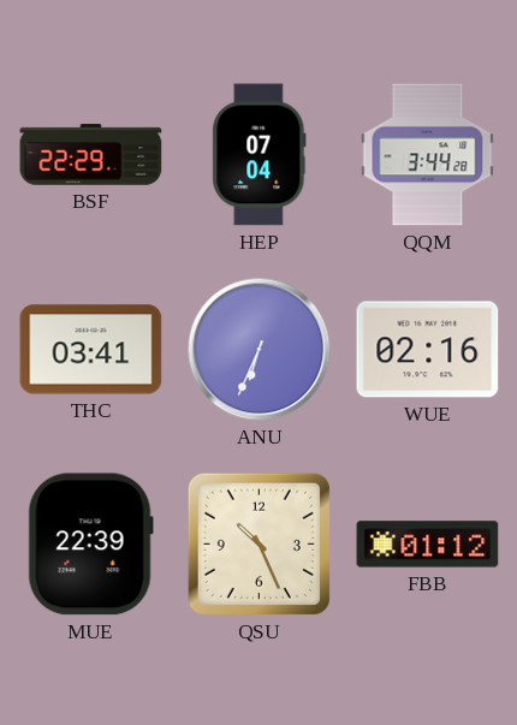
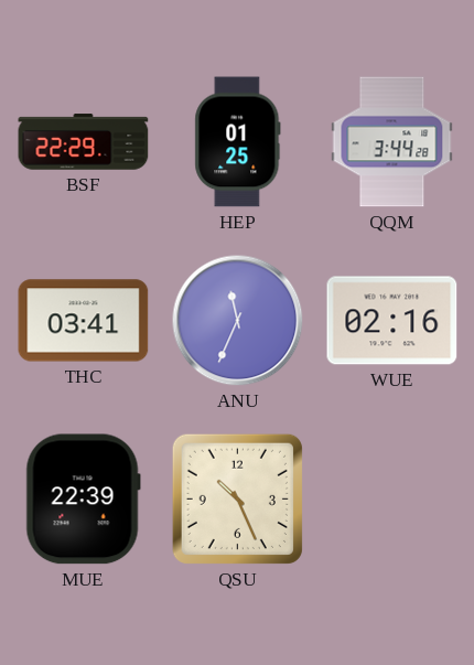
HEP: 07:04 -> 01:25 (238, 142)
ANU: 6:34 -> 11:34 (238, 321)
FBB: 01:12 -> none (428, 545)
